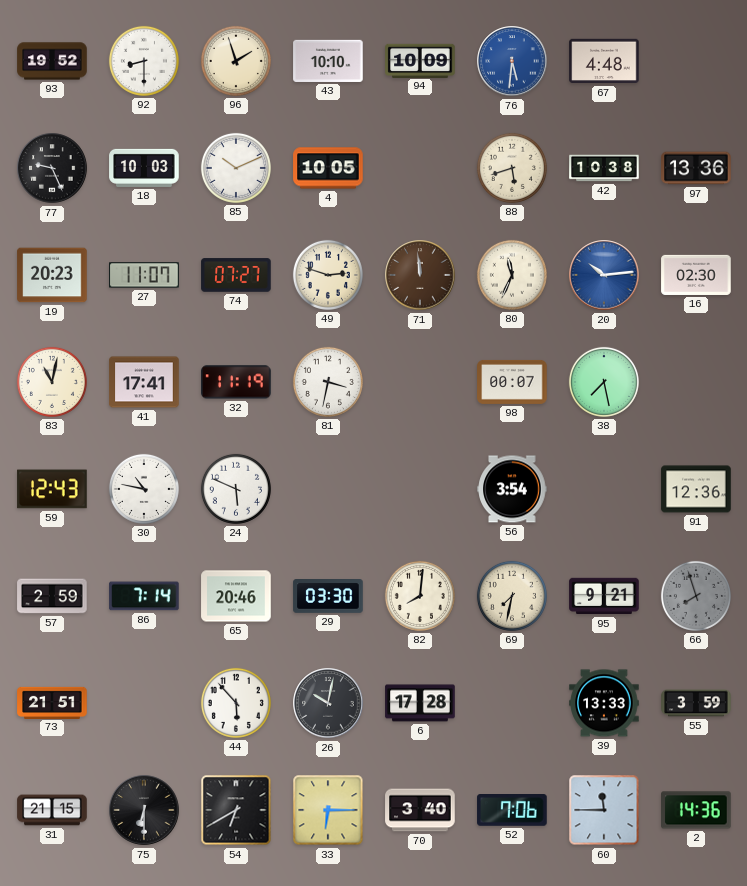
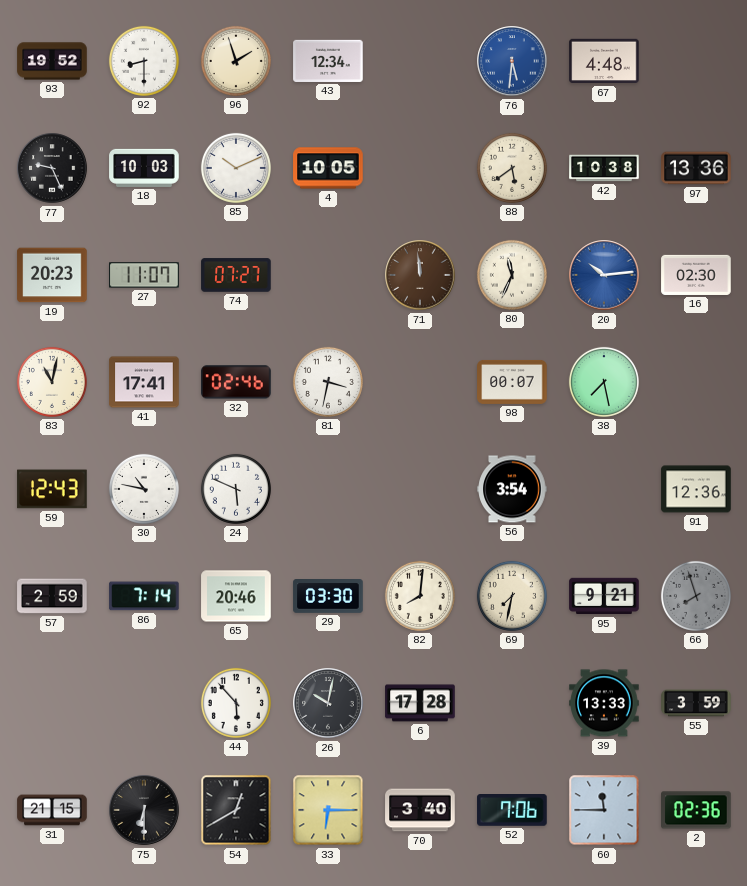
43: 10:10 -> 12:34 (328, 61)
94: 10:09 -> none (420, 60)
88: 5:42 -> 5:39 (512, 168)
49: 2:48 -> none (328, 275)
32: 11:19 -> 02:46 (236, 382)
73: 21:51 -> none (52, 702)
54: 6:40 -> 12:40 (236, 810)
2: 14:36 -> 02:36 (696, 810)
